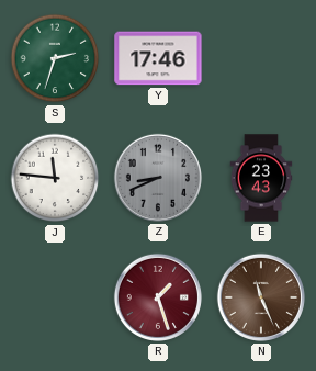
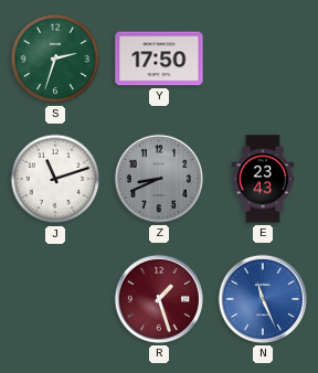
Y: 17:46 -> 17:50 (159, 58)
J: 11:46 -> 11:12 (55, 179)
N dial: brown -> blue (263, 299)
